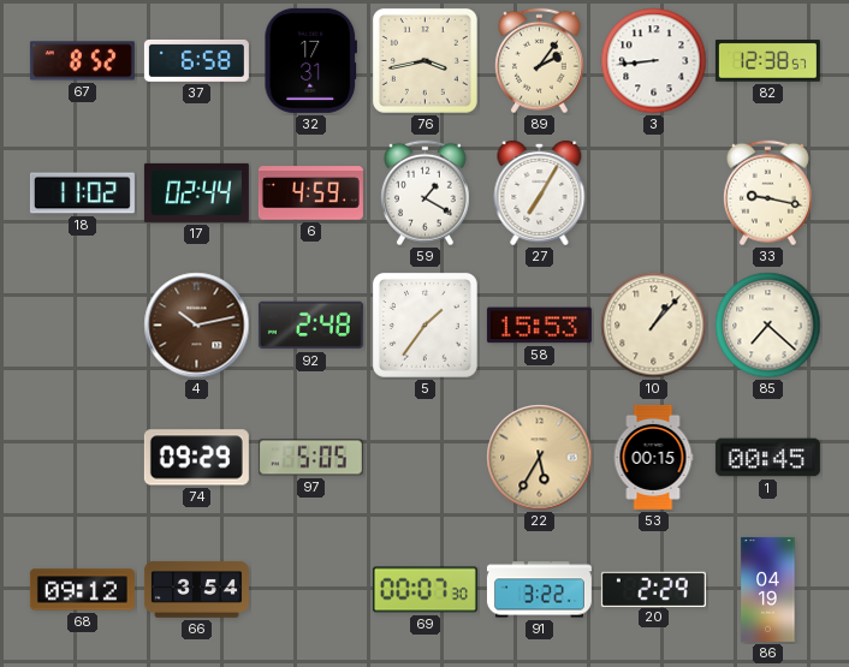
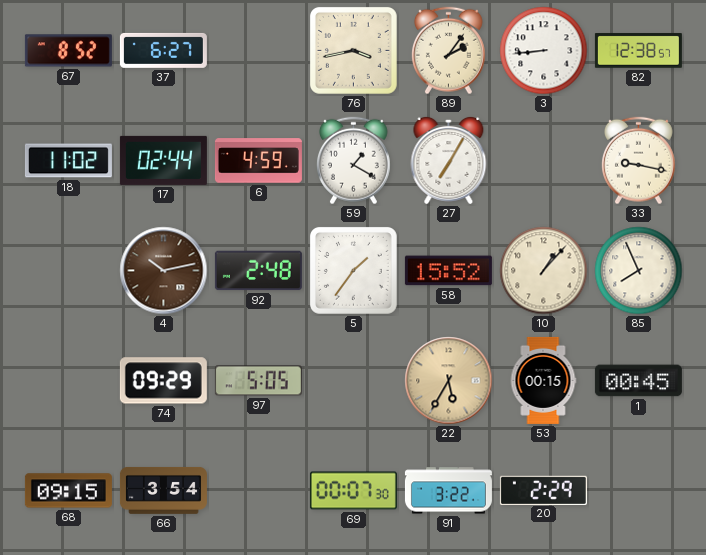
37: 6:58 -> 6:27 (163, 50)
32: 17:31 -> none (310, 60)
58: 15:53 -> 15:52 (448, 271)
85: 7:22 -> 7:56 (639, 271)
68: 09:12 -> 09:15 (68, 491)
86: 04:19 -> none (768, 589)
